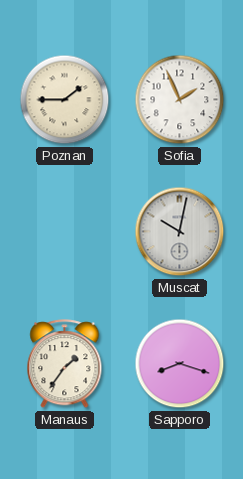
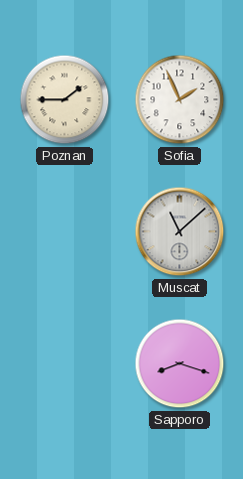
Muscat: 10:02 -> 11:08 (180, 232)
Manaus: 1:36 -> none (65, 364)
